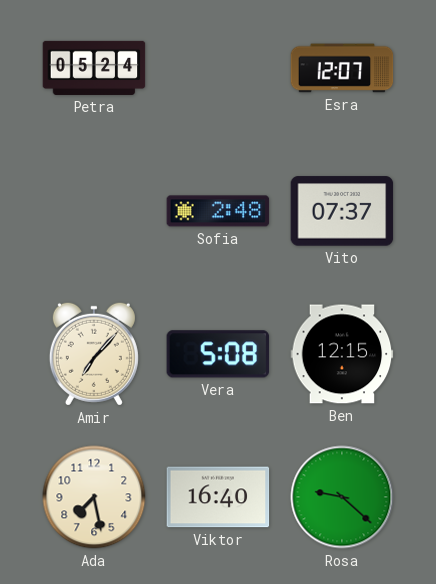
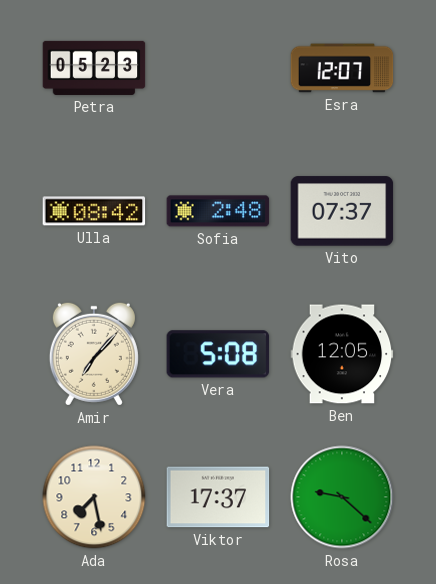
Petra: 05:24 -> 05:23 (94, 68)
Ulla: none -> 08:42 (94, 211)
Ben: 12:15 -> 12:05 (342, 354)
Viktor: 16:40 -> 17:37 (218, 497)
